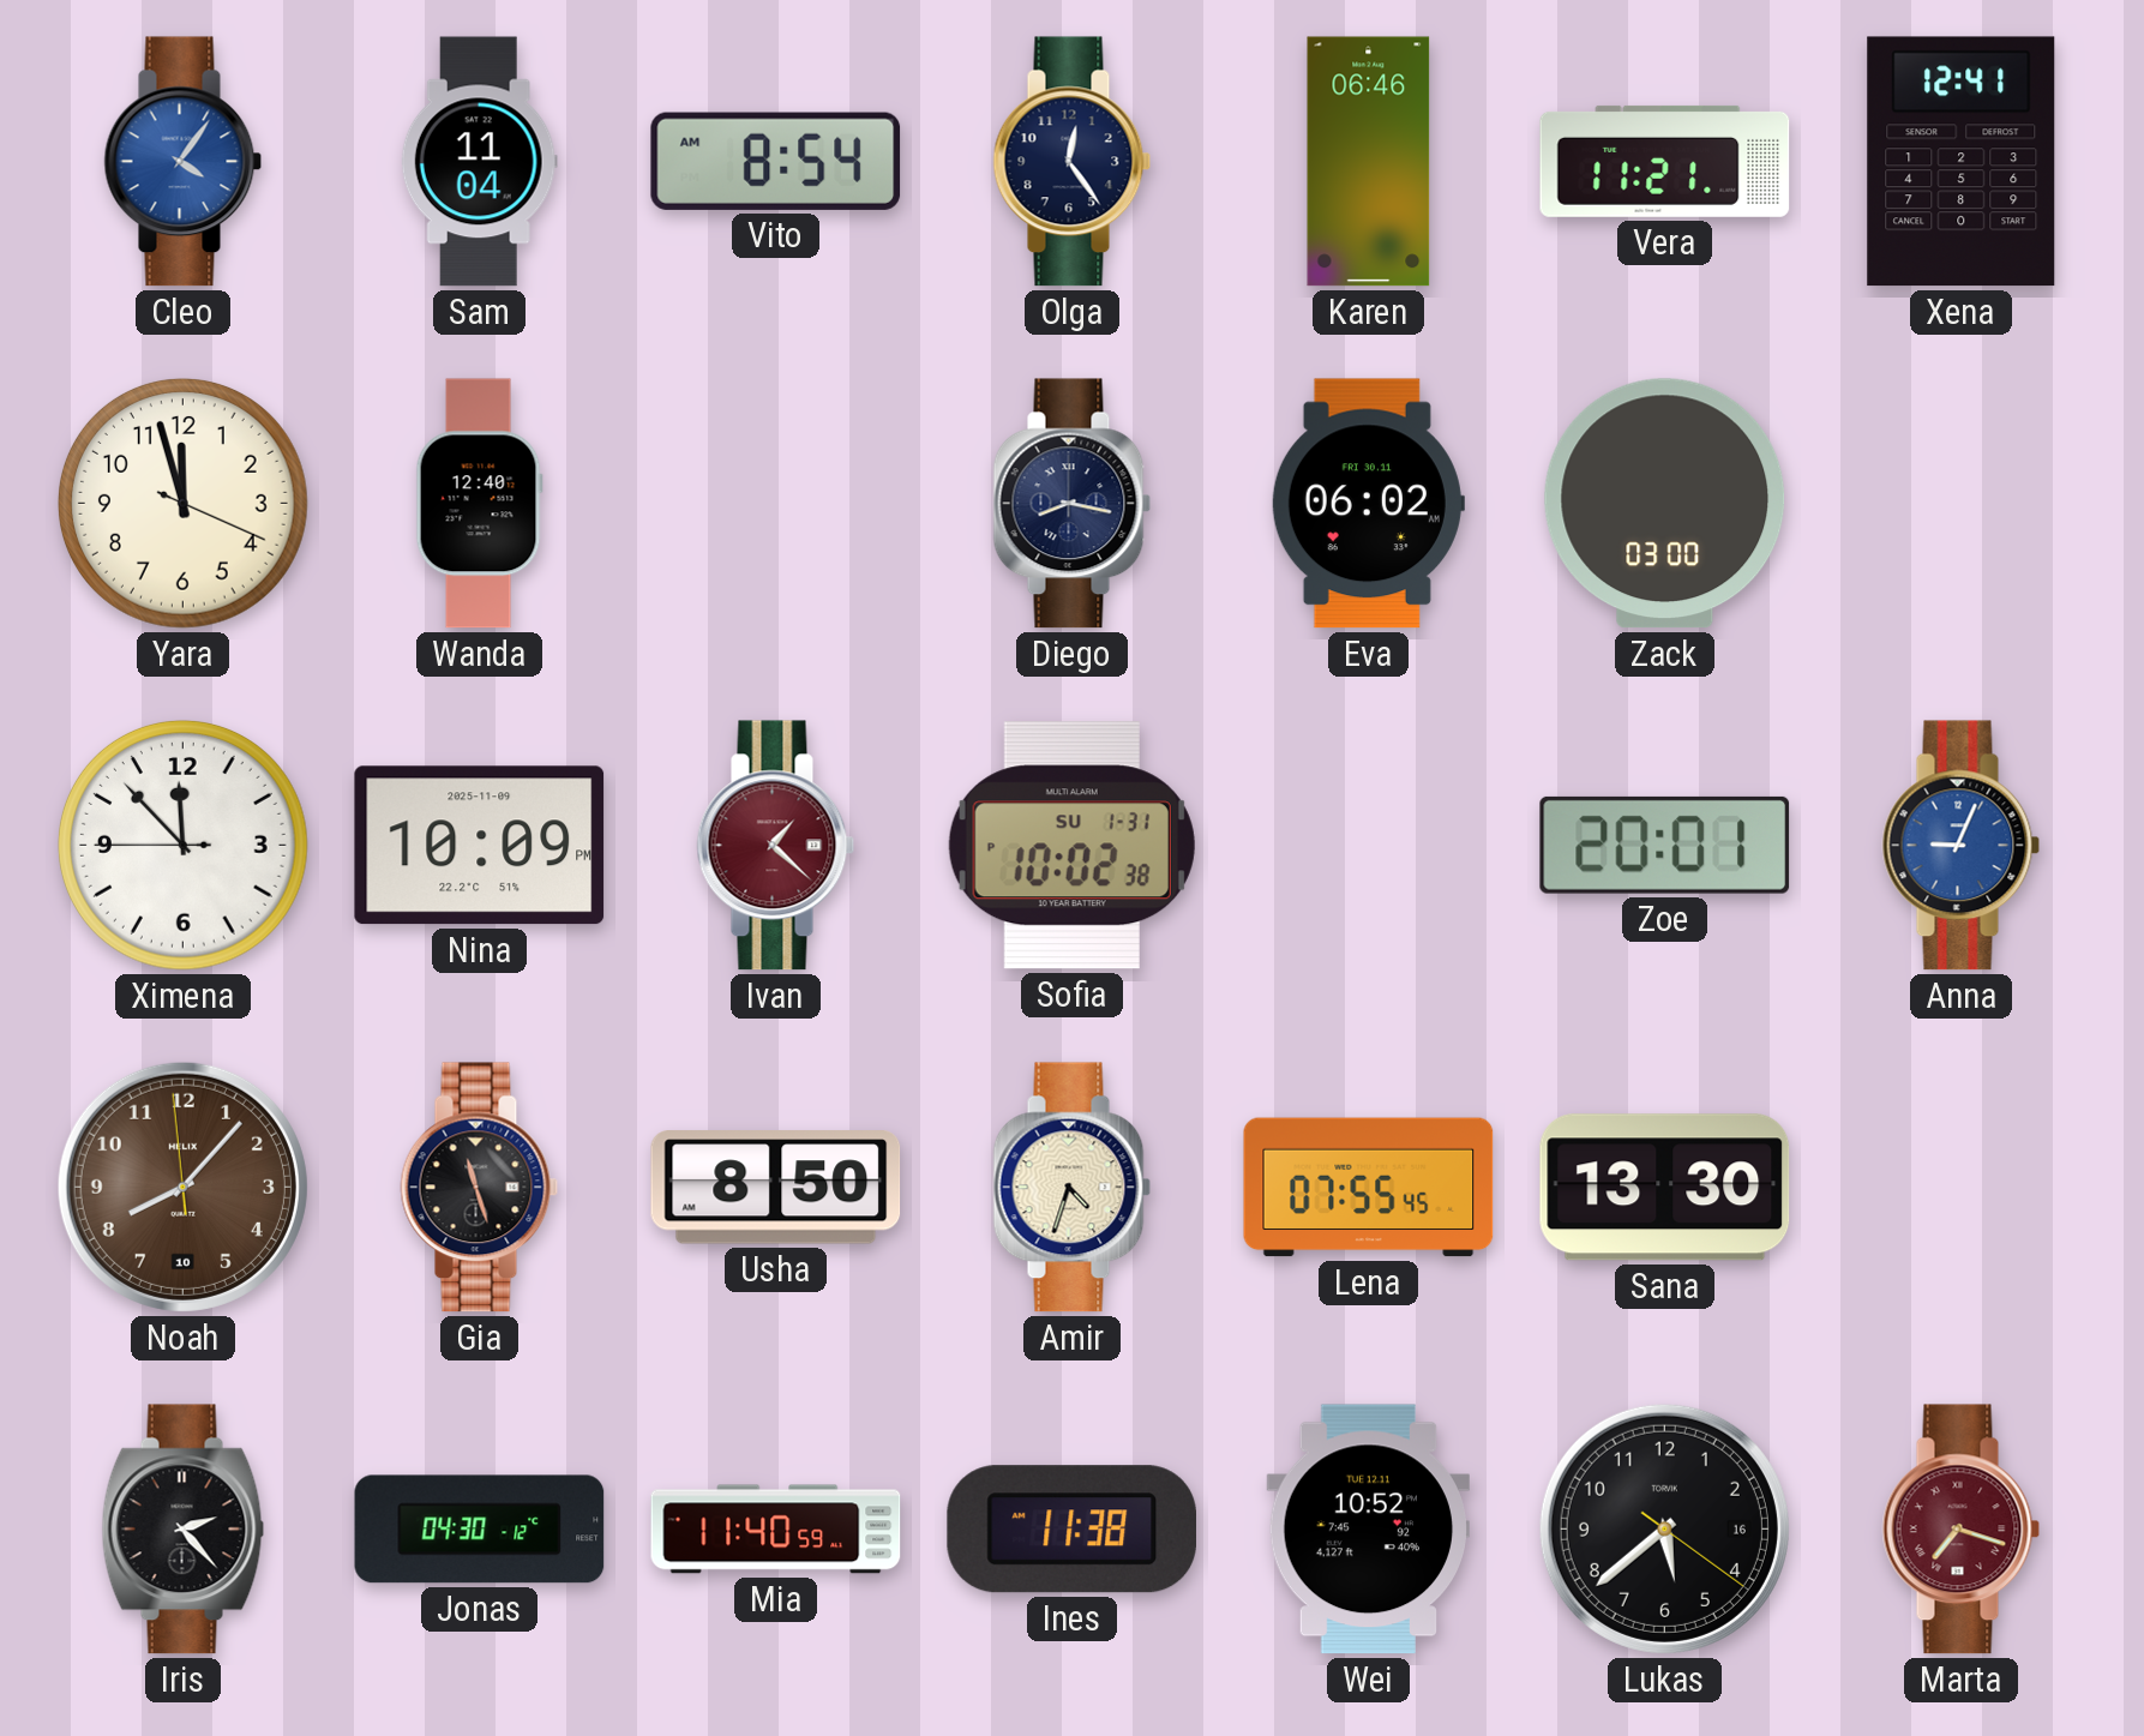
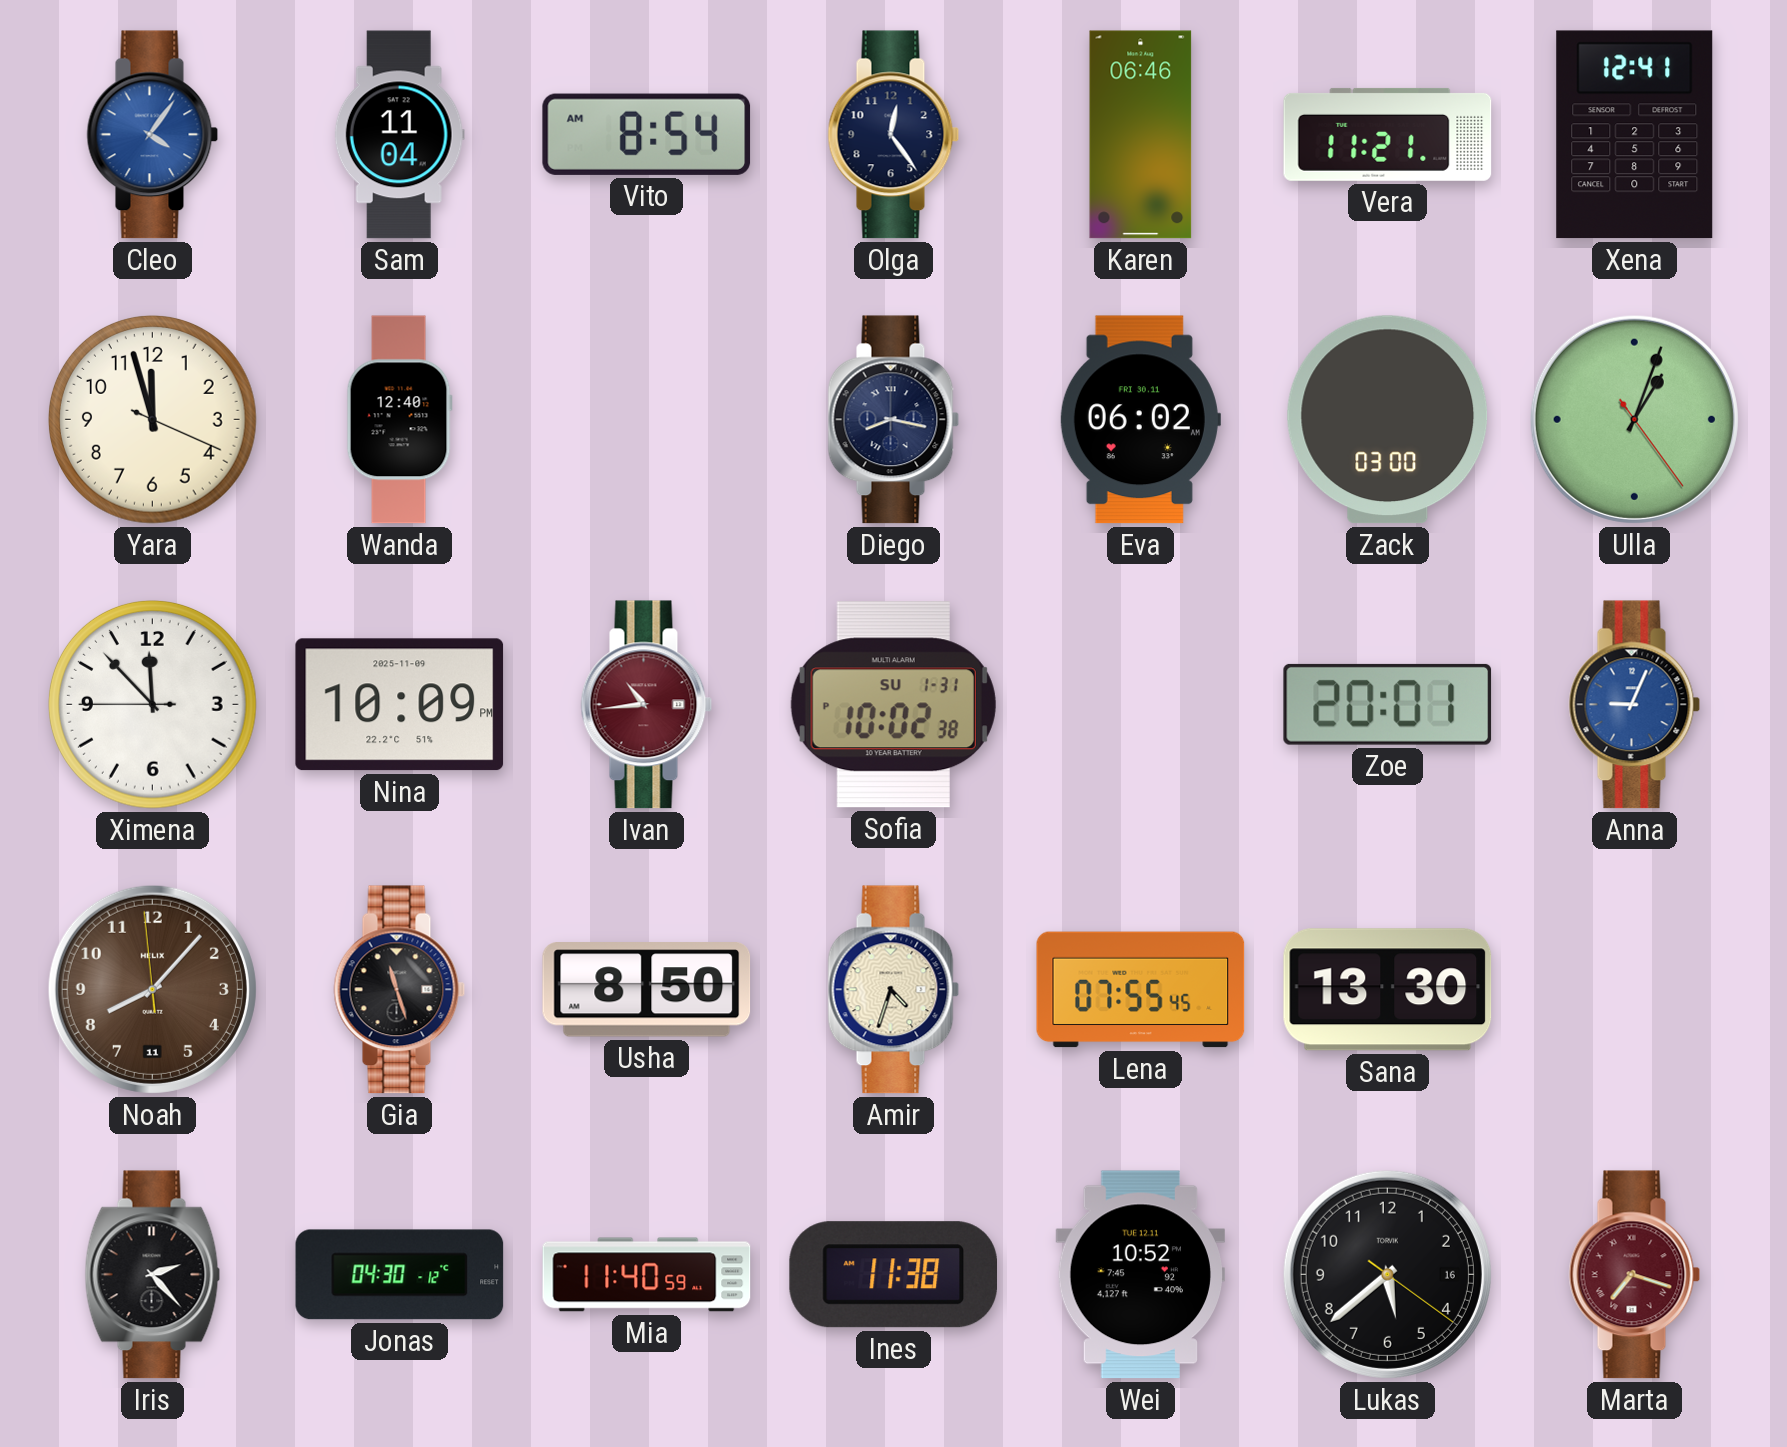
Ulla: none -> 1:03 (1634, 419)
Ivan: 1:22 -> 10:44 (647, 705)
Noah date: 10 -> 11 (152, 989)
